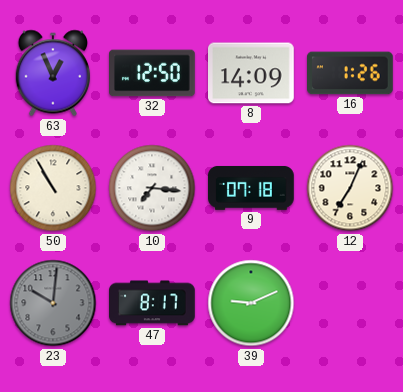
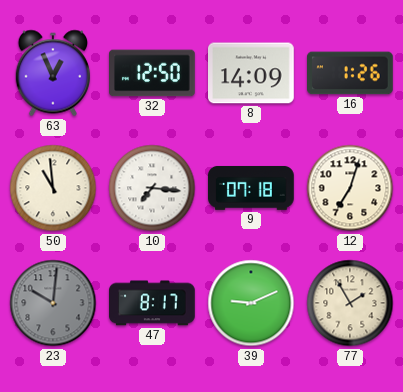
50: 10:55 -> 10:59 (53, 188)
12: 7:04 -> 7:03 (350, 188)
77: none -> 1:55 (350, 303)
